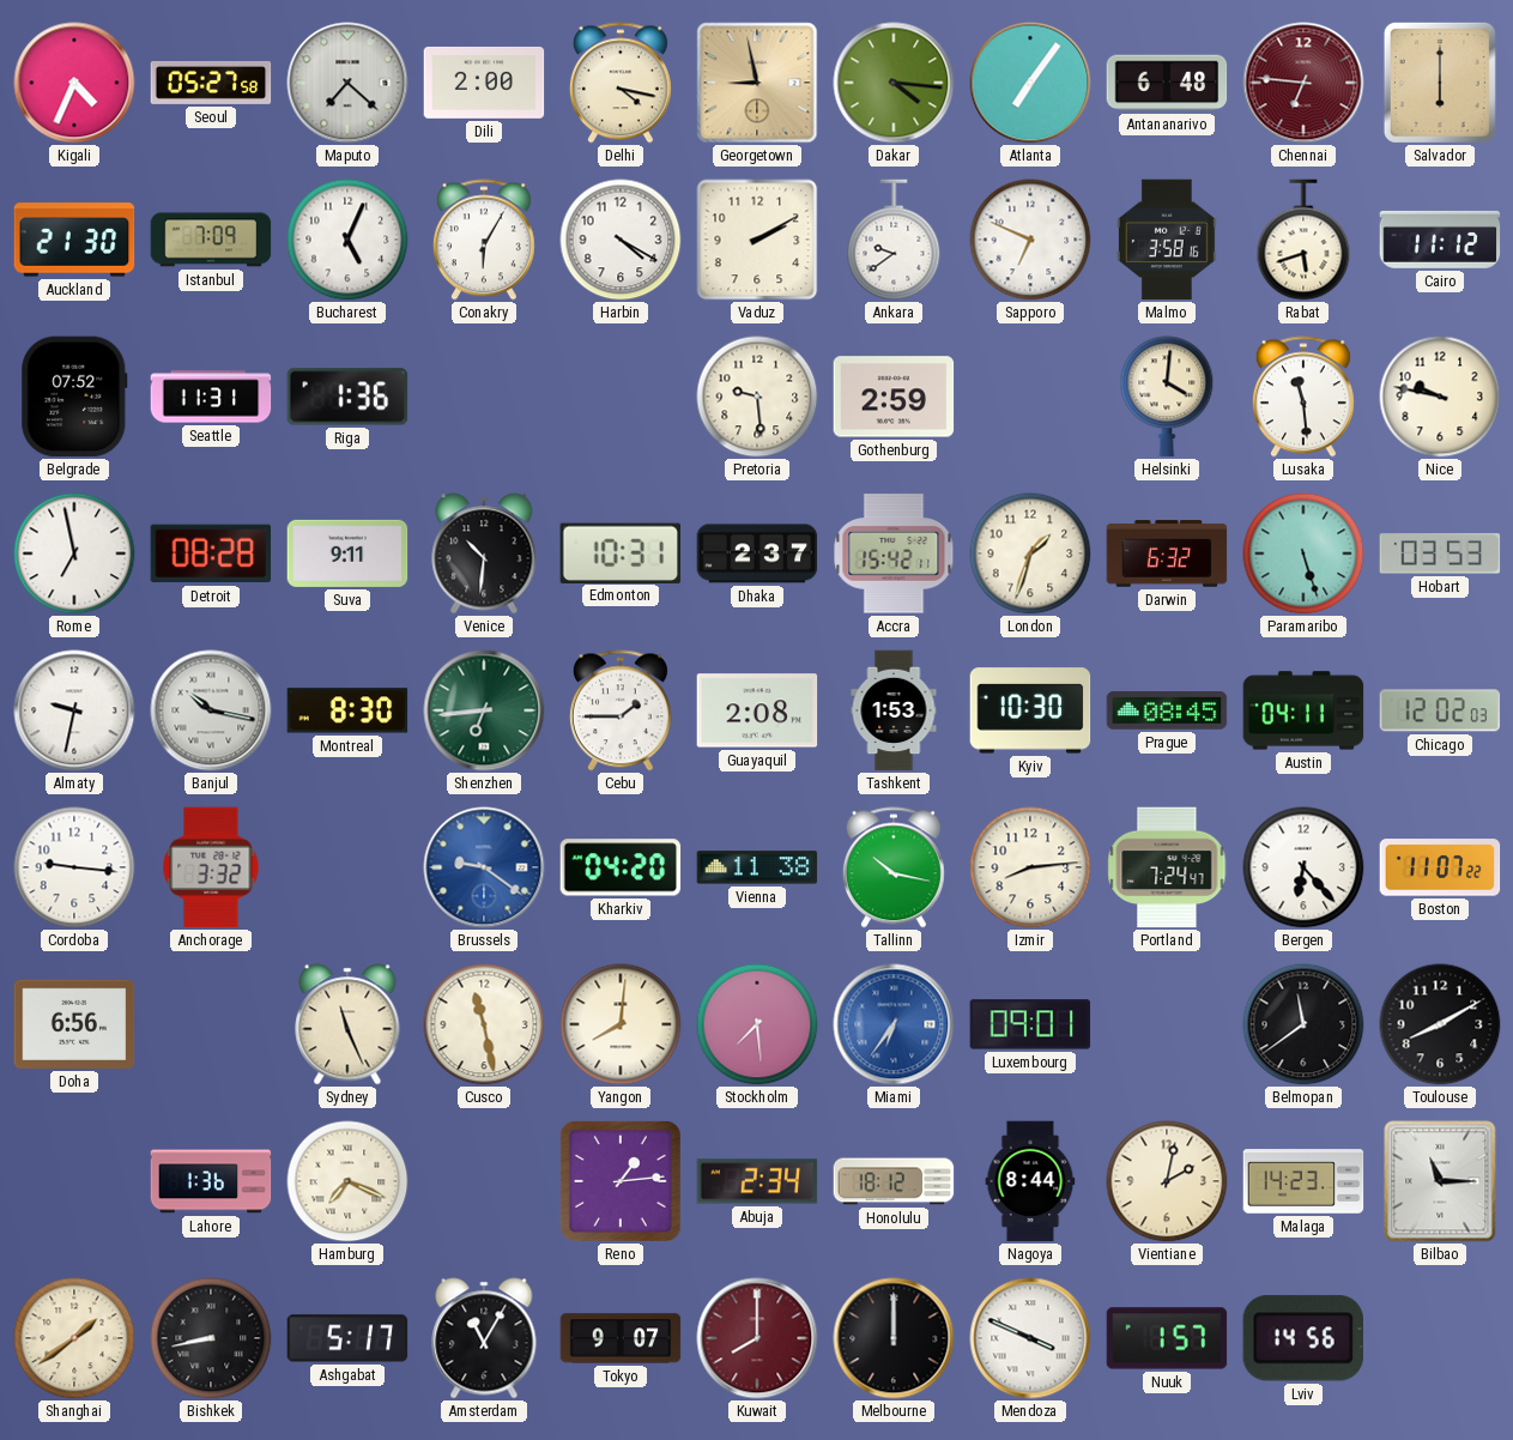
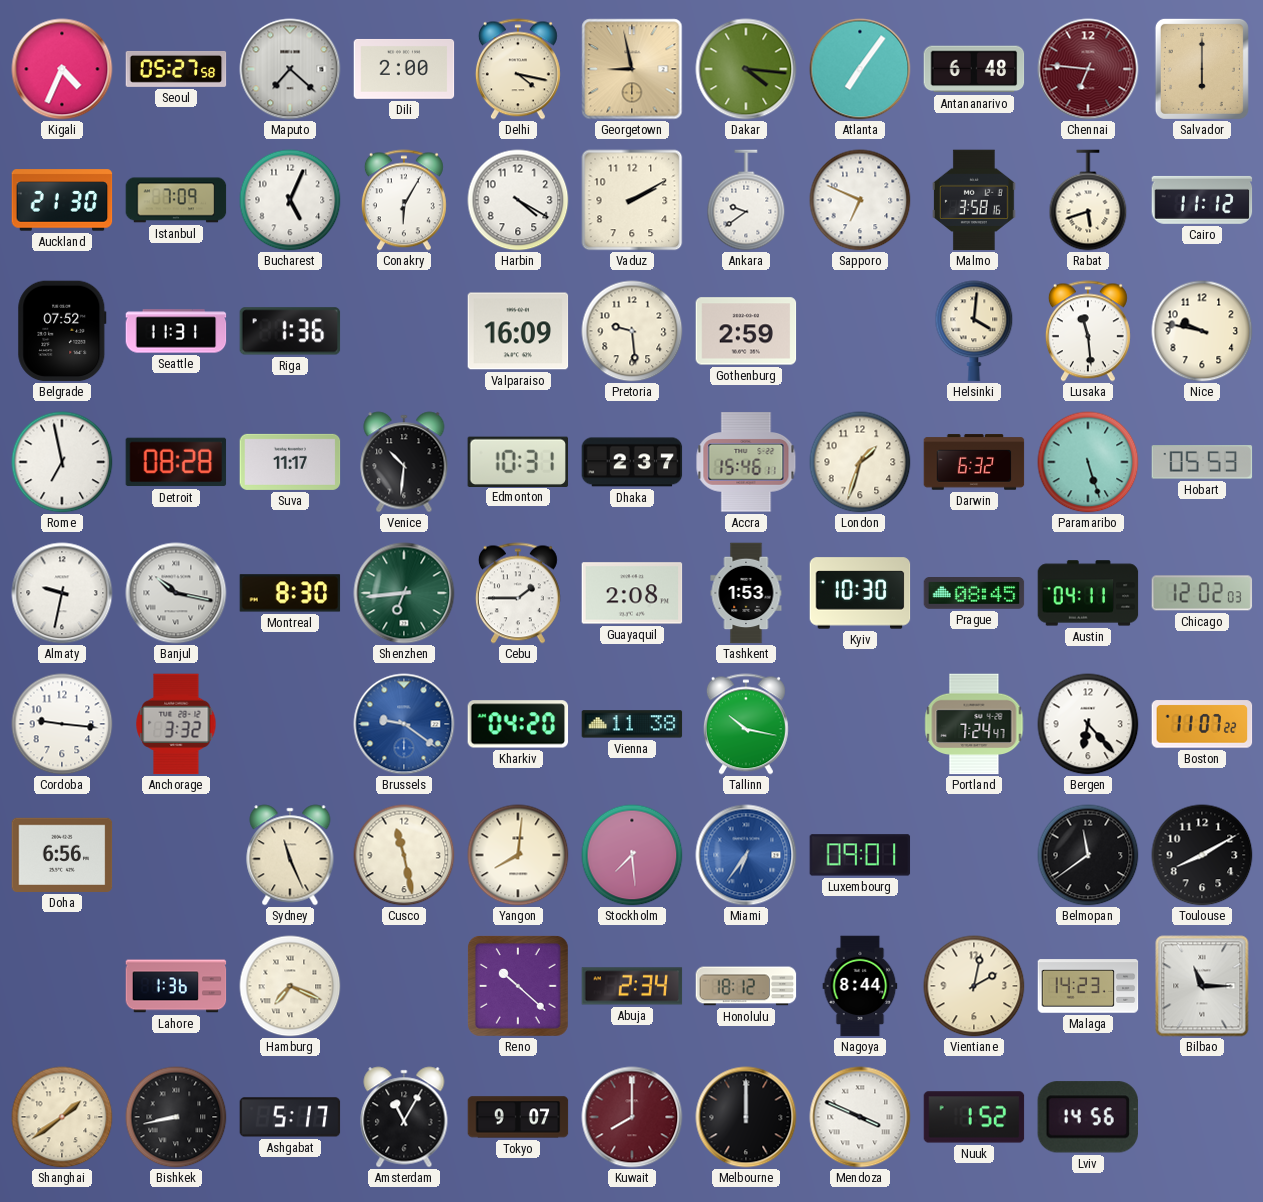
Valparaiso: none -> 16:09 (518, 331)
Suva: 9:11 -> 11:17 (290, 462)
Accra: 15:42 -> 15:46 (746, 462)
Hobart: 03:53 -> 05:53 (1202, 462)
Izmir: 8:14 -> none (1030, 867)
Reno: 1:14 -> 10:22 (518, 986)
Nuuk: 1:57 -> 1:52 (974, 1117)
